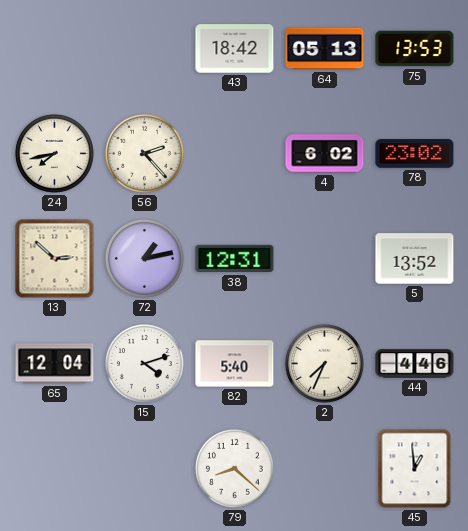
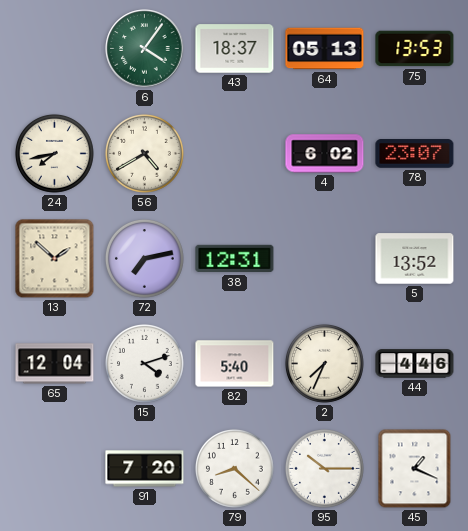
6: none -> 4:06 (145, 49)
43: 18:42 -> 18:37 (235, 49)
56: 2:23 -> 4:40 (144, 153)
78: 23:02 -> 23:07 (415, 154)
13: 2:52 -> 1:52 (55, 259)
72: 1:13 -> 7:13 (144, 258)
91: none -> 7:20 (145, 469)
95: none -> 10:15 (324, 468)
45: 12:59 -> 1:19 (415, 469)
